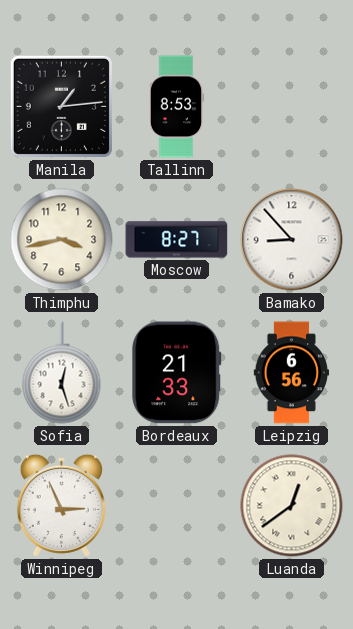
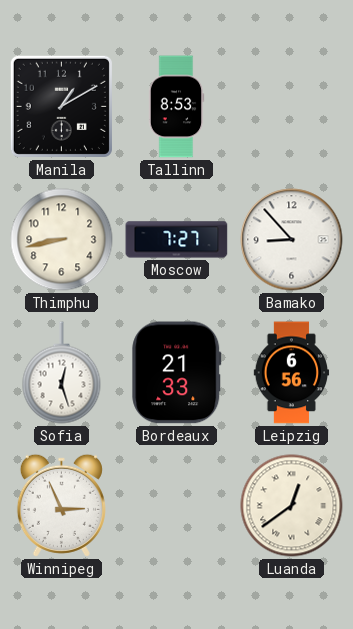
Manila: 1:14 -> 1:10 (61, 106)
Thimphu: 3:43 -> 8:43 (62, 240)
Moscow: 8:27 -> 7:27 (177, 240)
